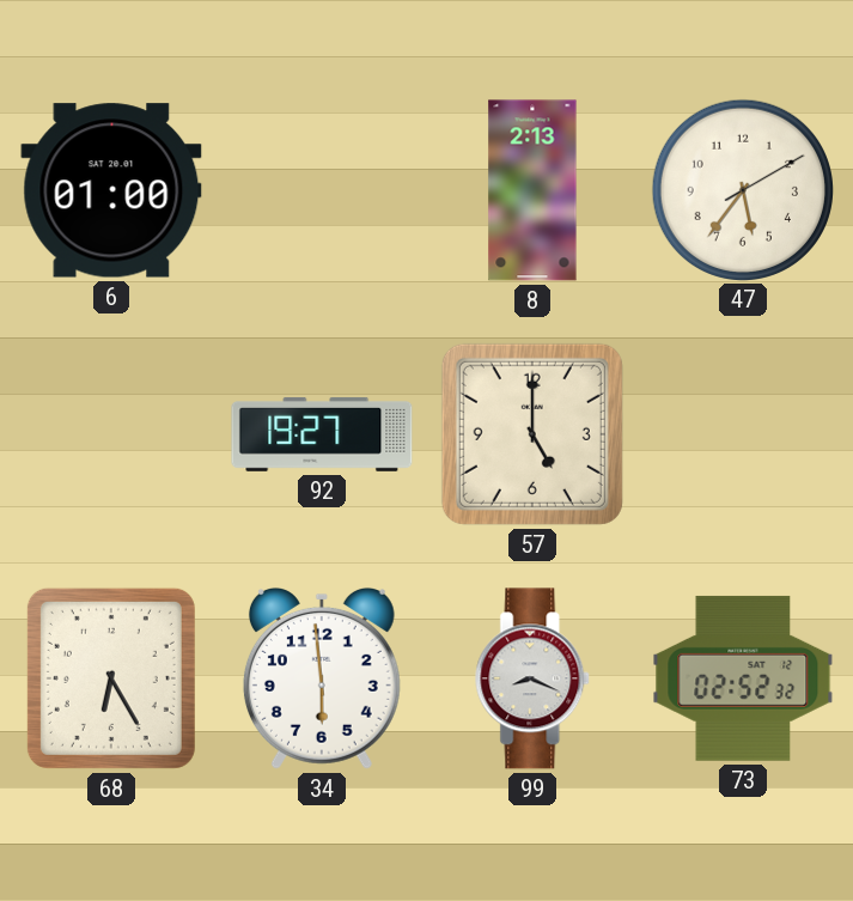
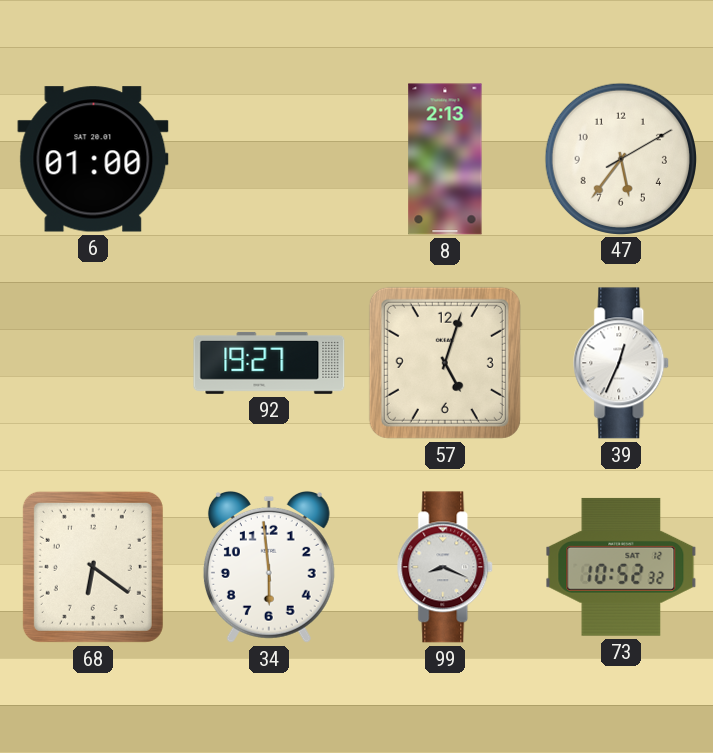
57: 5:00 -> 5:03 (445, 363)
39: none -> 12:34 (622, 363)
68: 6:25 -> 6:21 (93, 567)
73: 02:52 -> 10:52 (621, 567)
